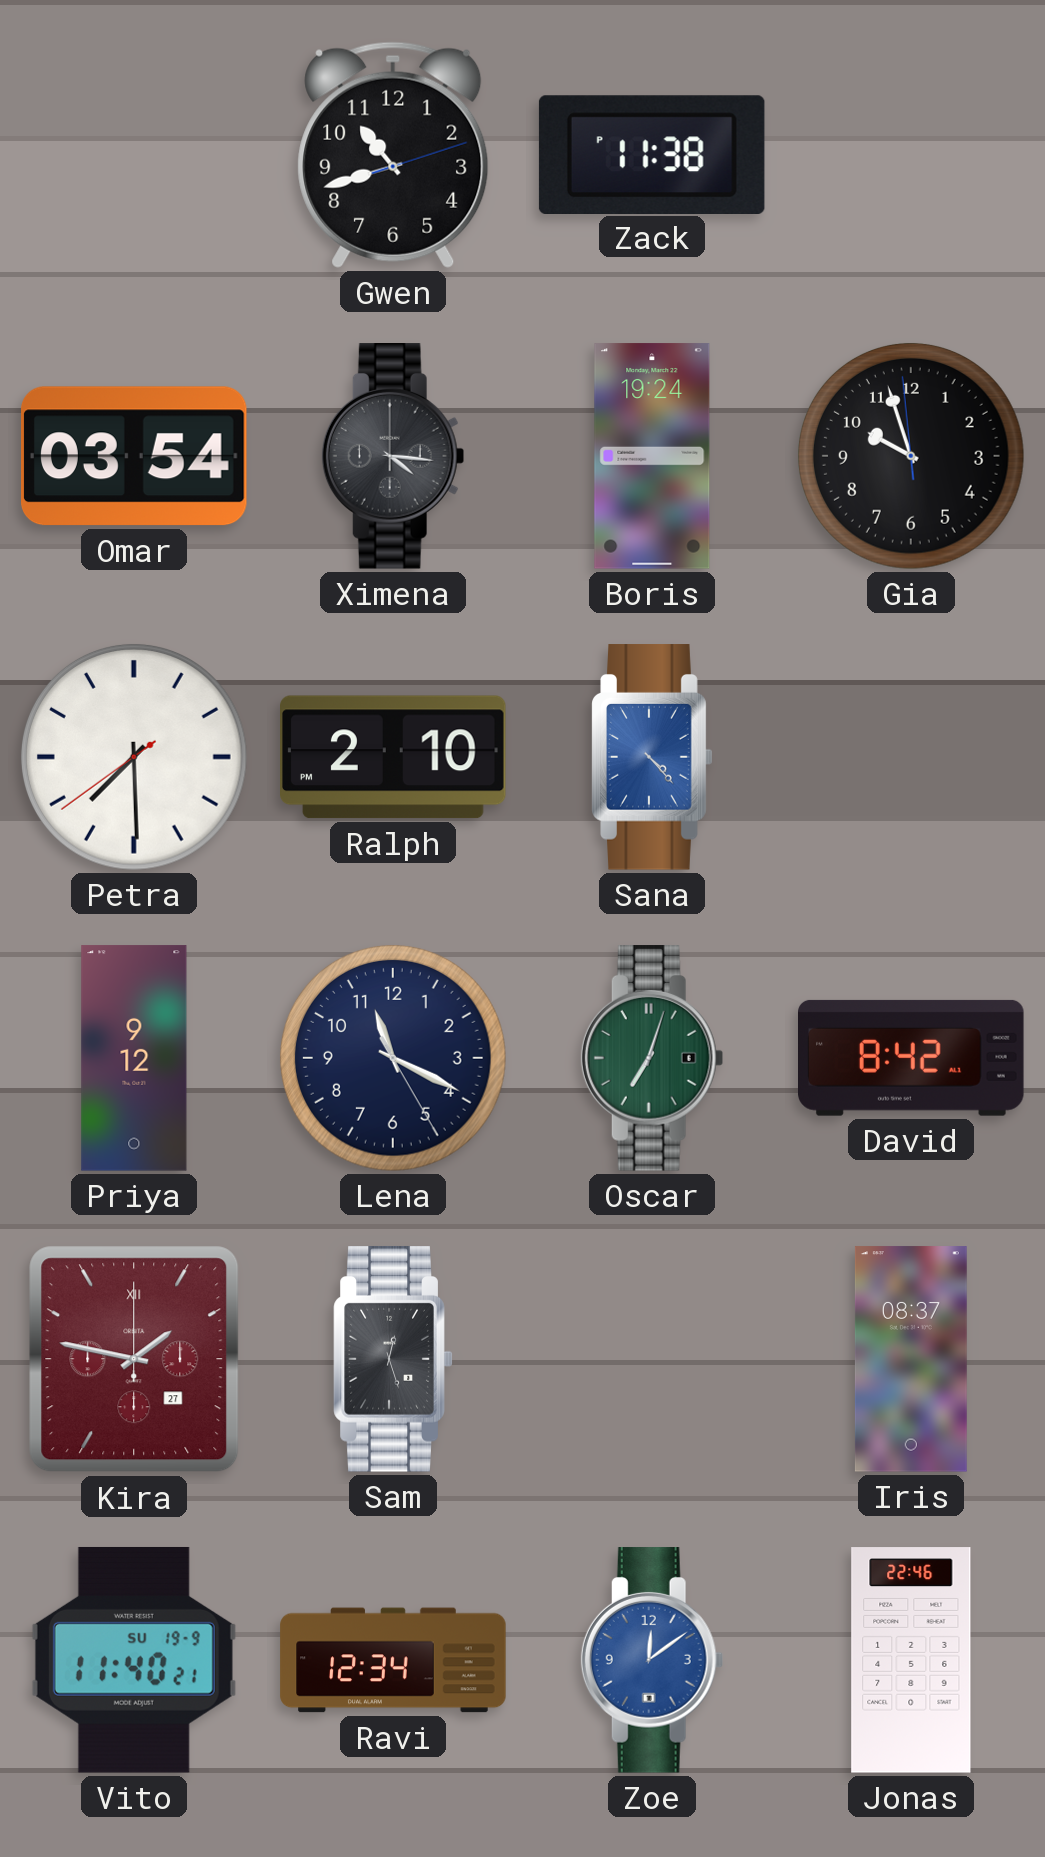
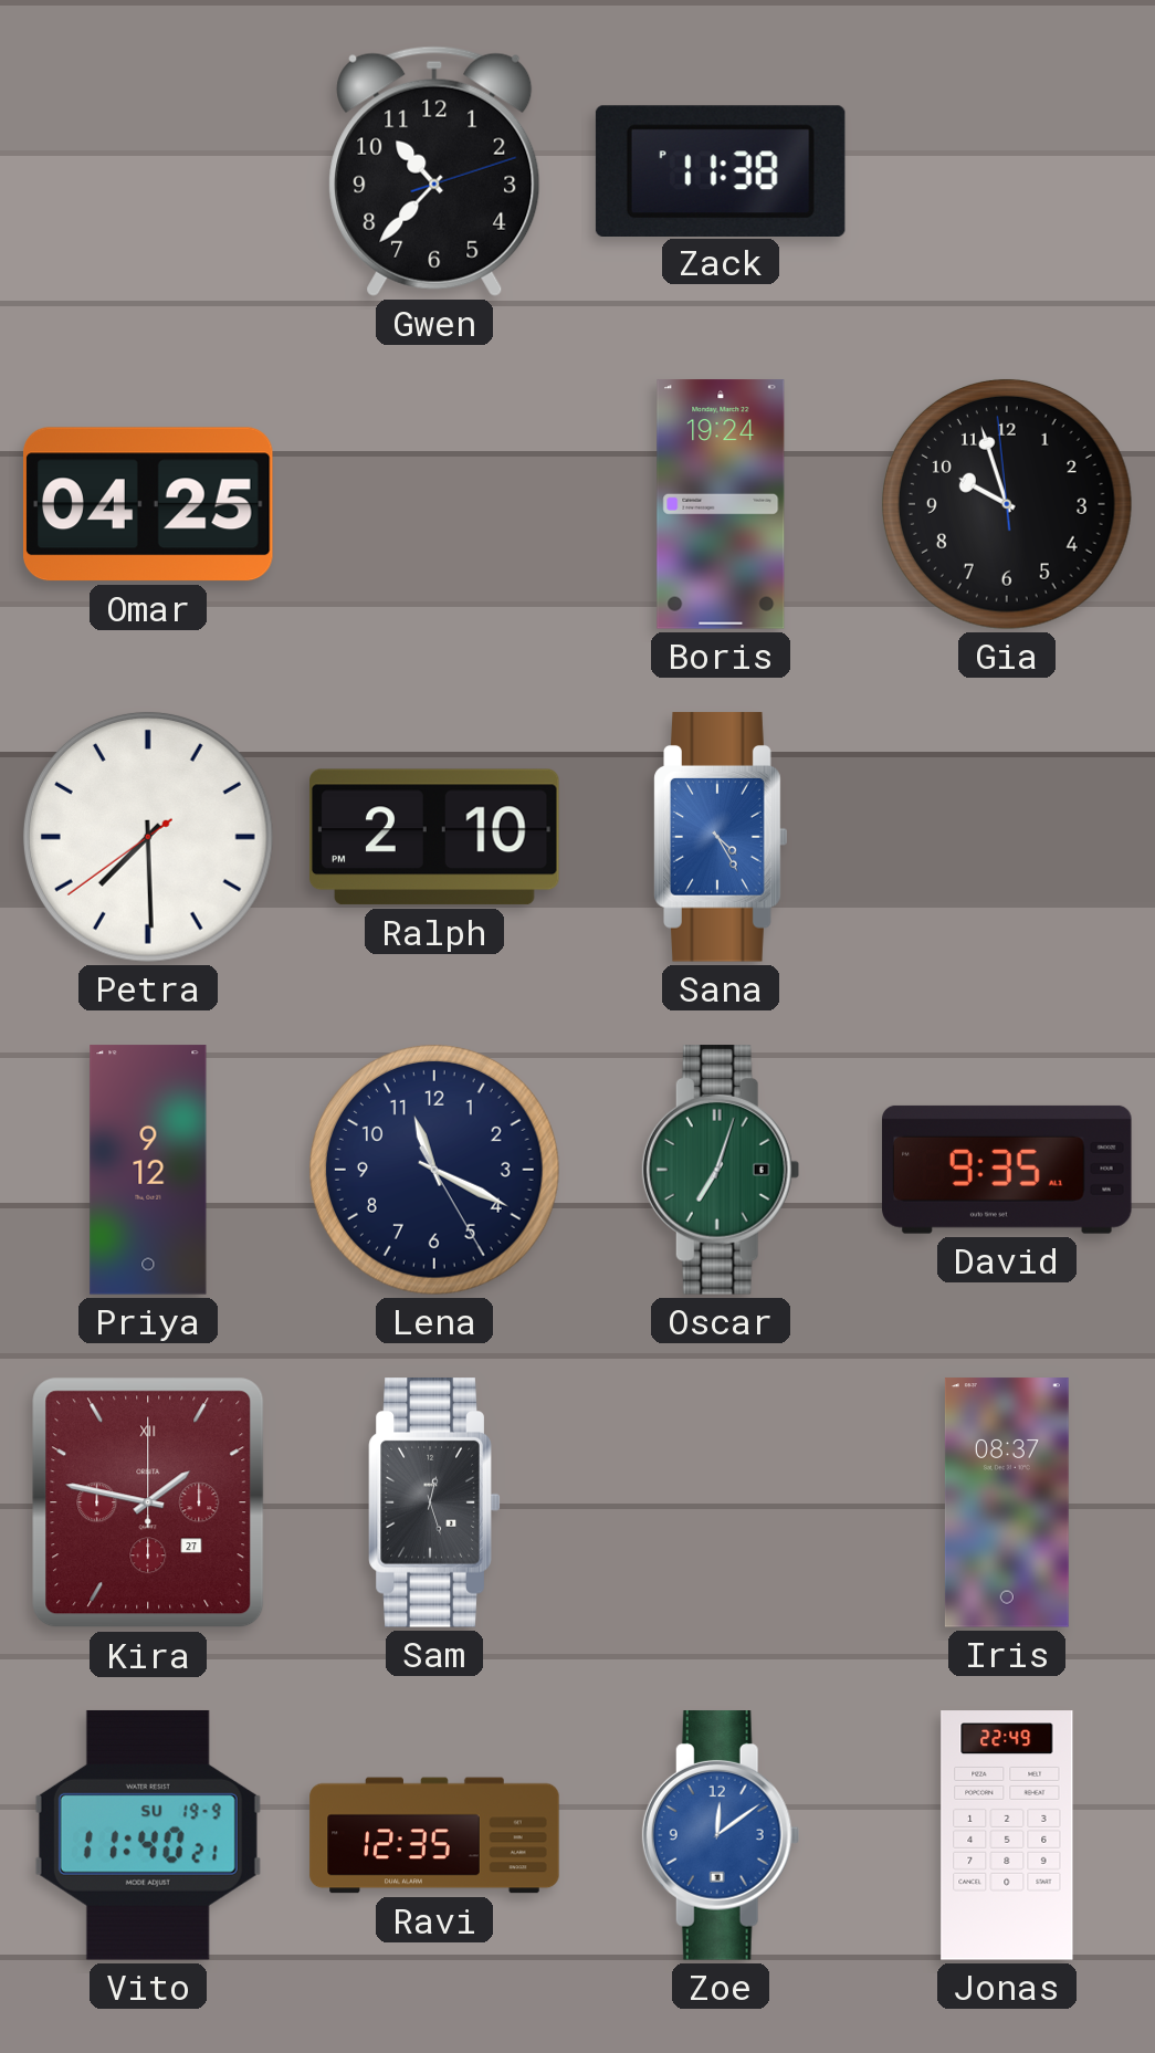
Gwen: 10:42 -> 10:37 (434, 171)
Omar: 03:54 -> 04:25 (149, 504)
Ximena: 4:16 -> none (393, 456)
Sana: 4:23 -> 4:25 (721, 837)
David: 8:42 -> 9:35 (1007, 1170)
Ravi: 12:34 -> 12:35 (434, 1835)
Jonas: 22:46 -> 22:49 (1007, 1835)
